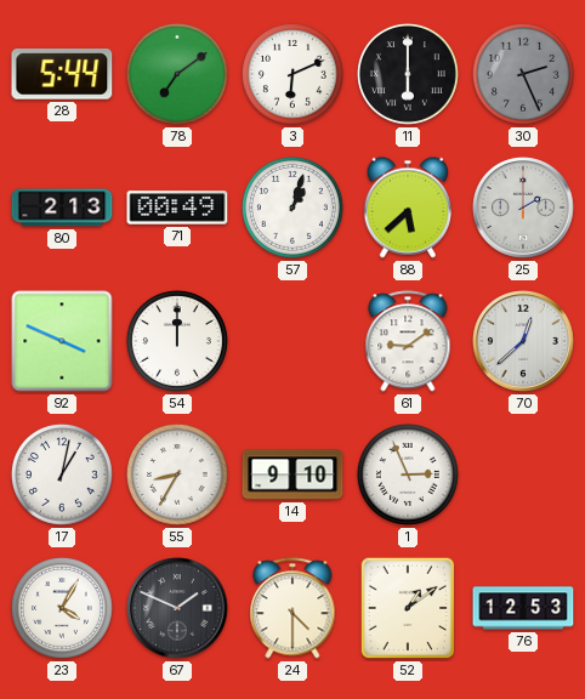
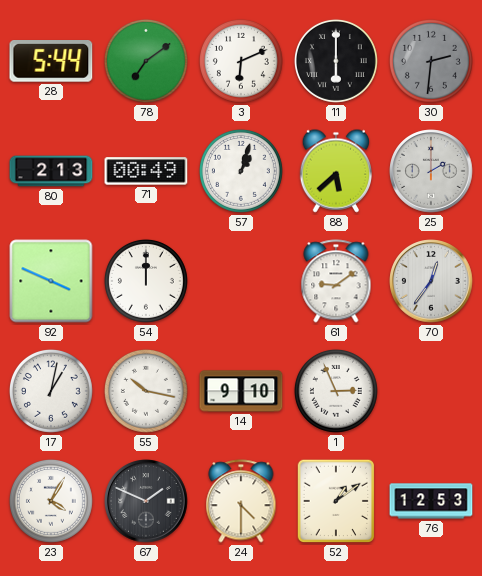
30: 2:26 -> 2:31 (431, 61)
70: 12:38 -> 12:36 (431, 281)
55: 8:35 -> 10:17 (146, 391)
